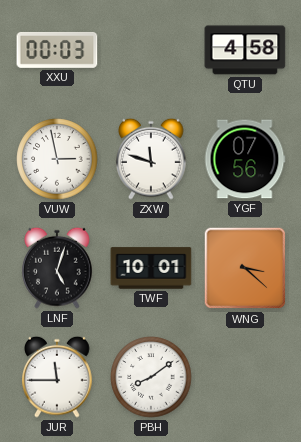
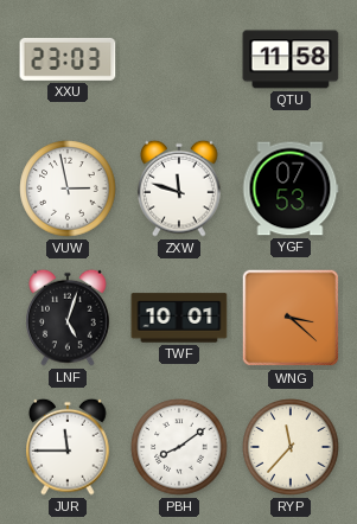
XXU: 00:03 -> 23:03 (68, 59)
QTU: 4:58 -> 11:58 (291, 59)
YGF: 07:56 -> 07:53 (291, 188)
RYP: none -> 11:37 (291, 447)
